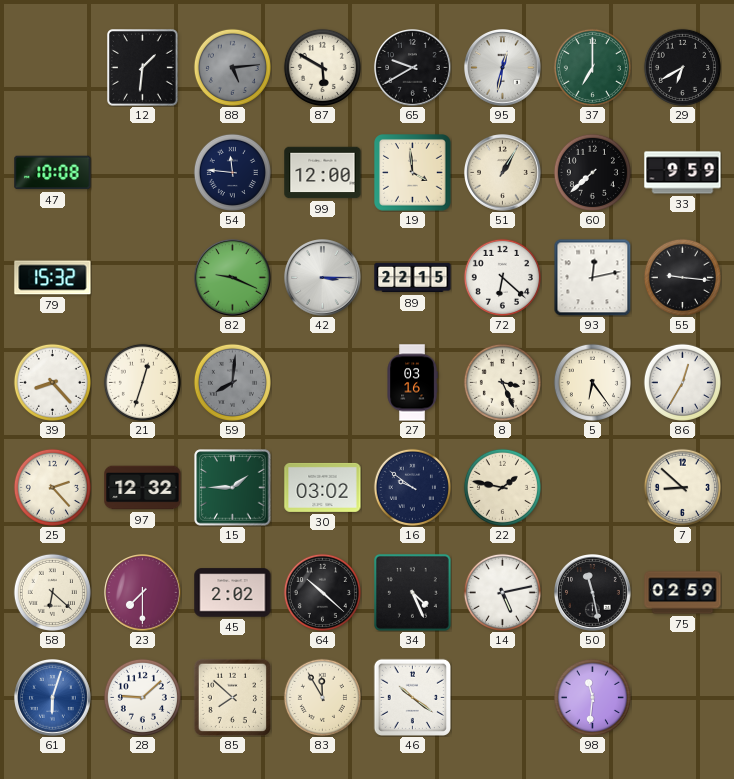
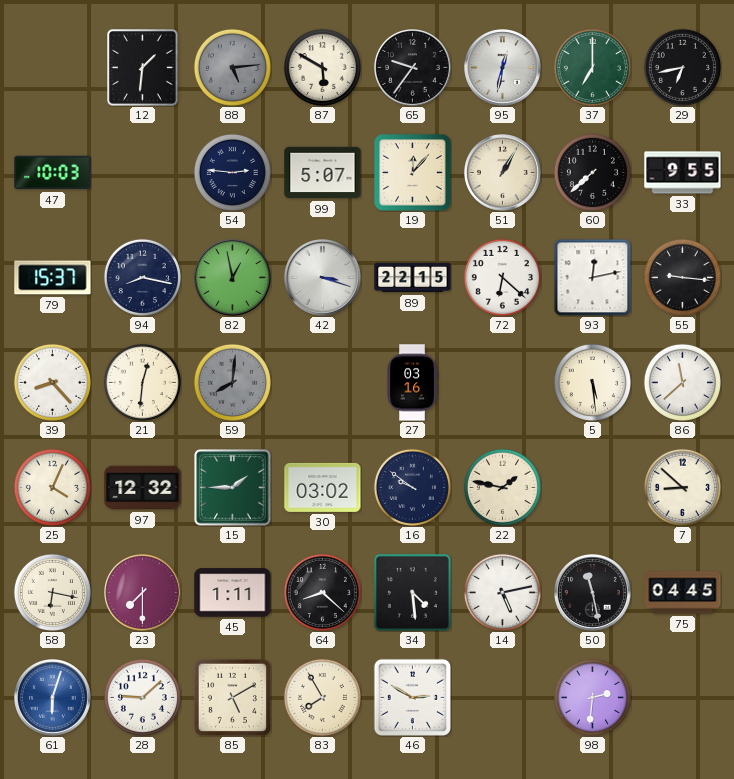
65: 9:40 -> 9:36 (413, 68)
29: 6:40 -> 6:43 (682, 67)
47: 10:08 -> 10:03 (53, 173)
54: 11:46 -> 2:46 (232, 172)
99: 12:00 -> 5:07 (323, 173)
19: 3:59 -> 12:07 (413, 173)
33: 9:59 -> 9:55 (683, 173)
79: 15:32 -> 15:37 (53, 278)
94: none -> 8:17 (142, 277)
82: 9:19 -> 12:58 (233, 278)
42: 3:15 -> 3:18 (323, 278)
21: 12:33 -> 12:31 (142, 382)
8: 3:26 -> none (502, 382)
5: 6:24 -> 5:29 (592, 382)
86: 12:35 -> 11:38 (682, 382)
25: 2:23 -> 4:04 (52, 487)
58: 6:22 -> 6:17 (52, 592)
45: 2:02 -> 1:11 (233, 593)
64: 10:22 -> 8:22 (322, 592)
34: 4:26 -> 4:29 (412, 592)
75: 02:59 -> 04:45 (683, 593)
85: 7:52 -> 5:10 (232, 697)
83: 11:55 -> 7:55 (322, 697)
46: 10:21 -> 2:50 (412, 697)
98: 11:31 -> 2:31 (592, 697)
